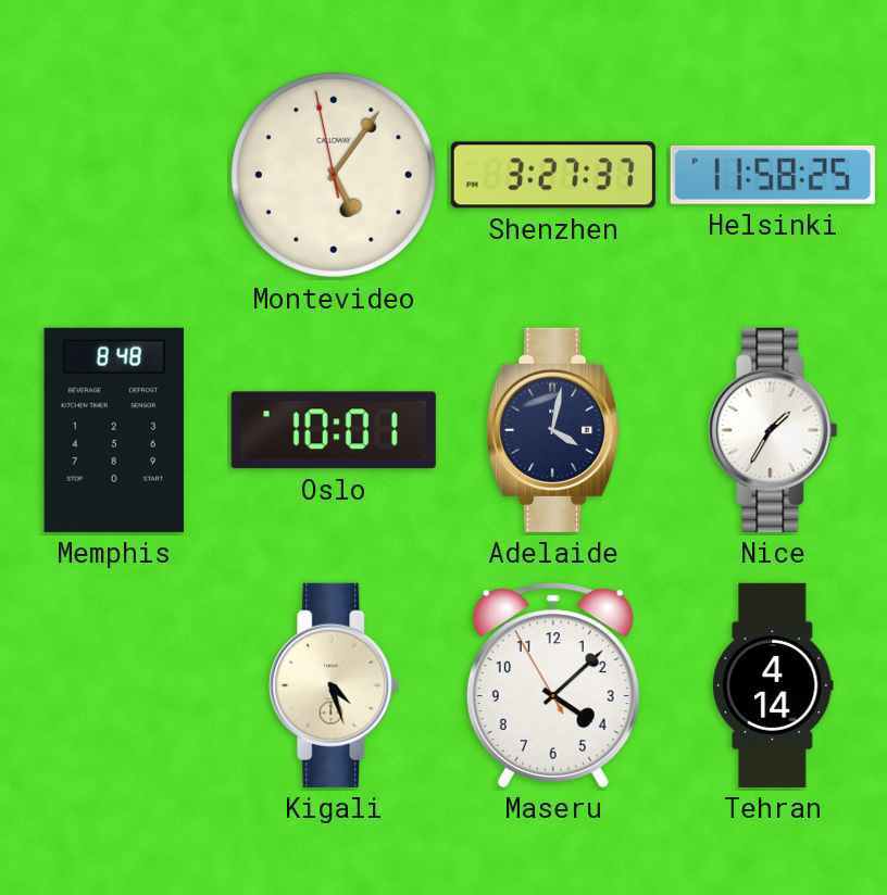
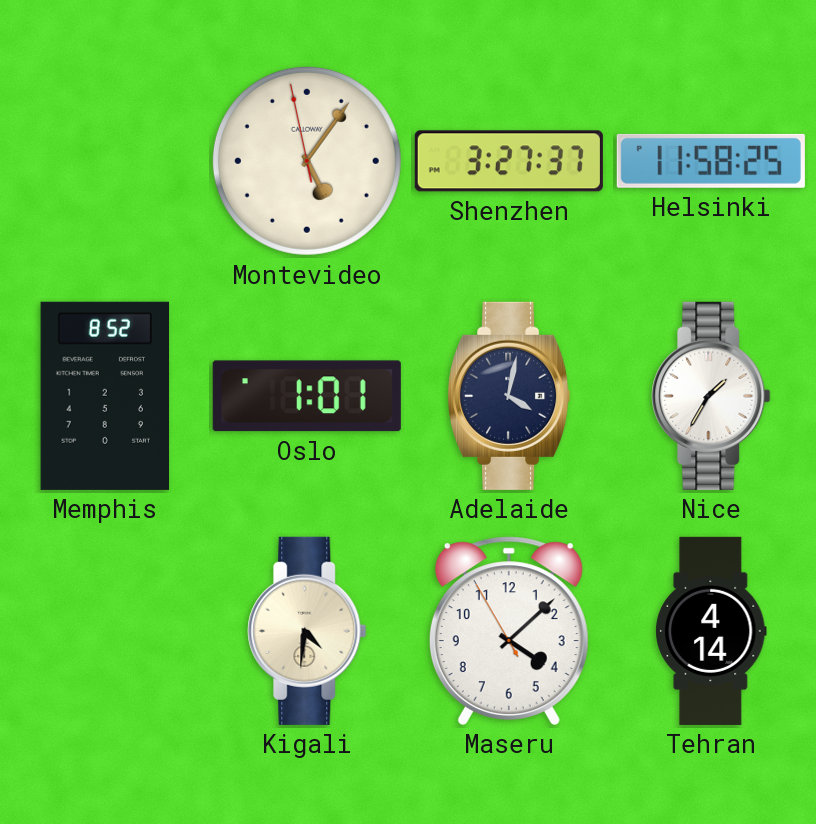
Memphis: 8:48 -> 8:52 (104, 396)
Oslo: 10:01 -> 1:01 (307, 396)
Kigali: 4:27 -> 4:31 (307, 631)
